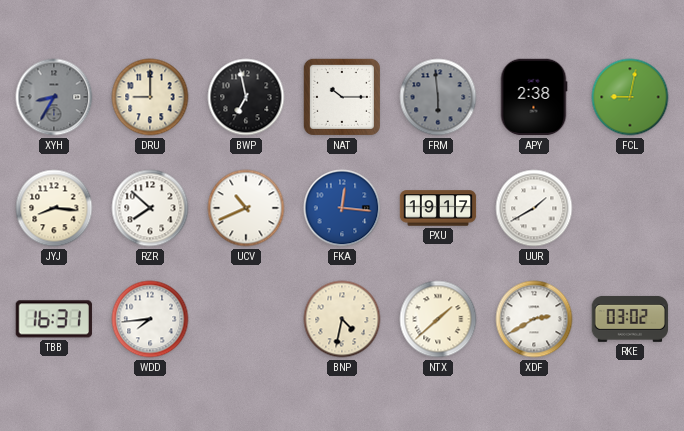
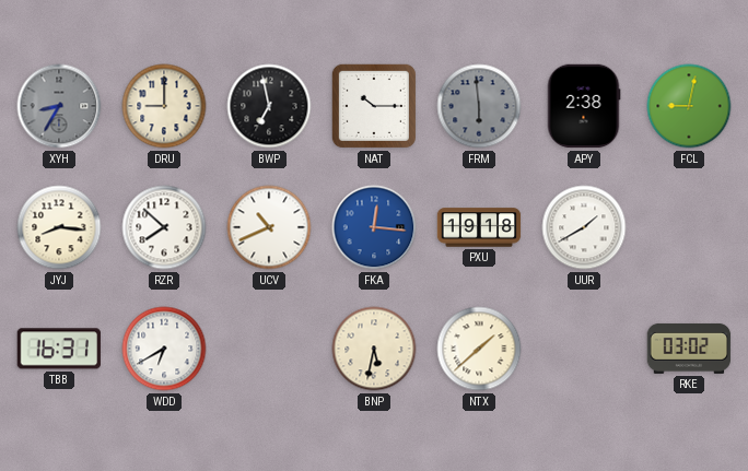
PXU: 19:17 -> 19:18 (479, 227)
WDD: 7:44 -> 6:40 (164, 349)
BNP: 4:32 -> 5:32 (374, 349)
XDF: 2:40 -> none (534, 319)
